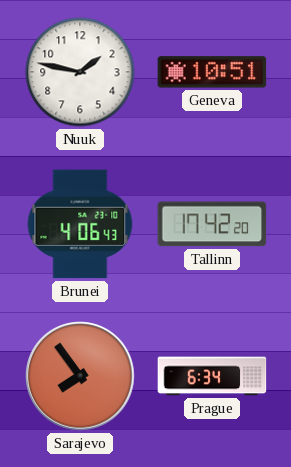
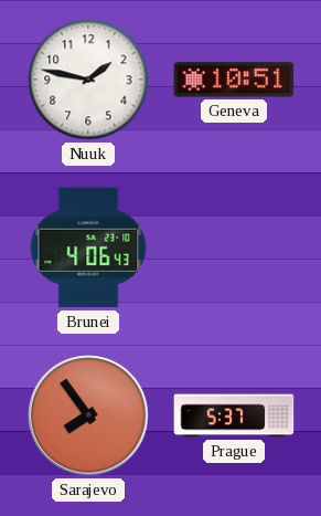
Tallinn: 17:42 -> none (212, 224)
Prague: 6:34 -> 5:37 (234, 415)
